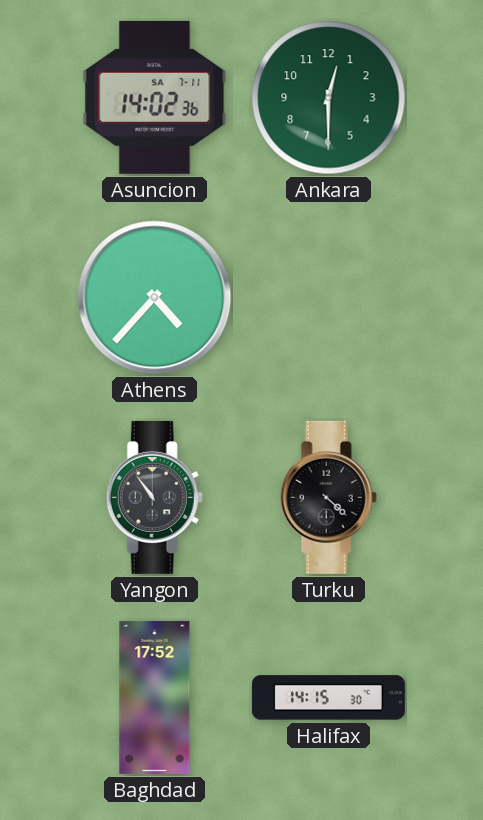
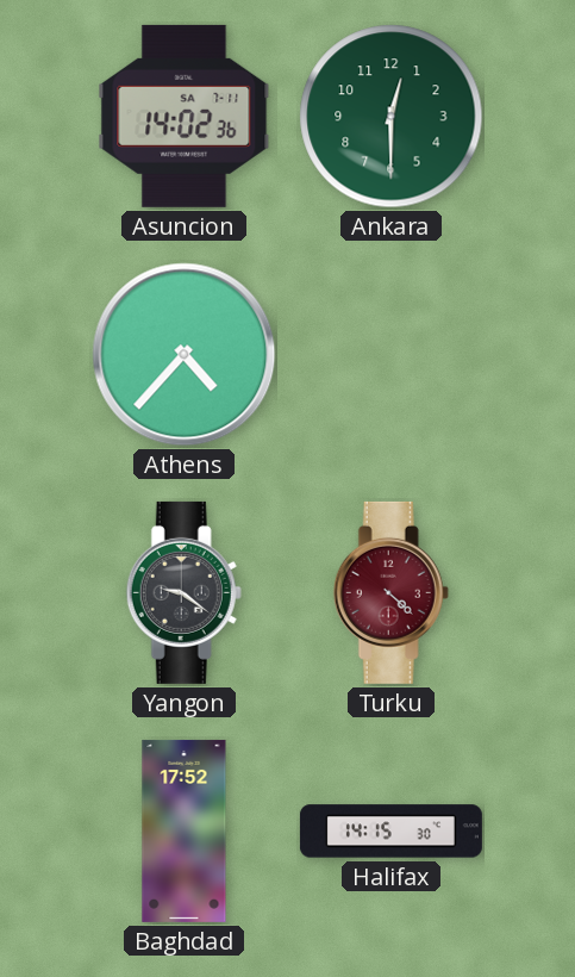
Yangon: 10:54 -> 9:21 (183, 592)
Turku dial: black -> burgundy (390, 592)
